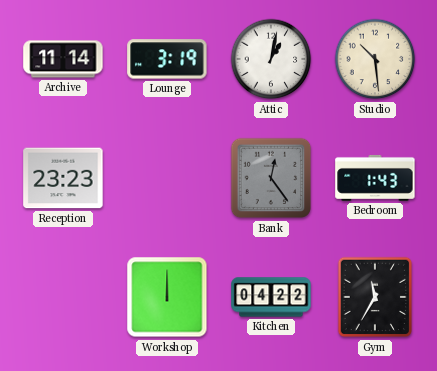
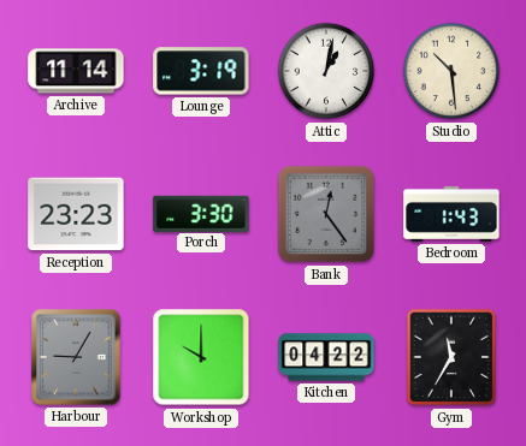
Porch: none -> 3:30 (201, 213)
Harbour: none -> 9:05 (77, 358)
Workshop: 12:00 -> 10:00 (201, 357)
